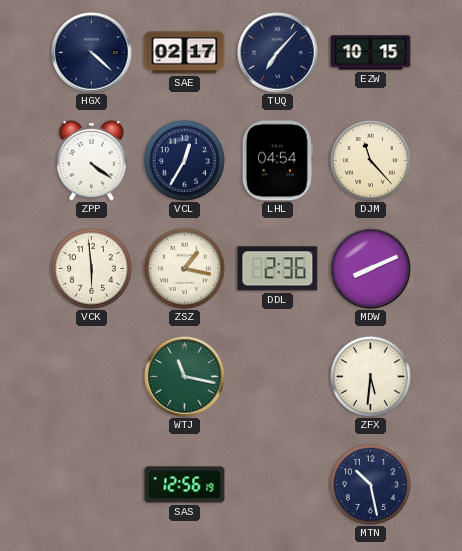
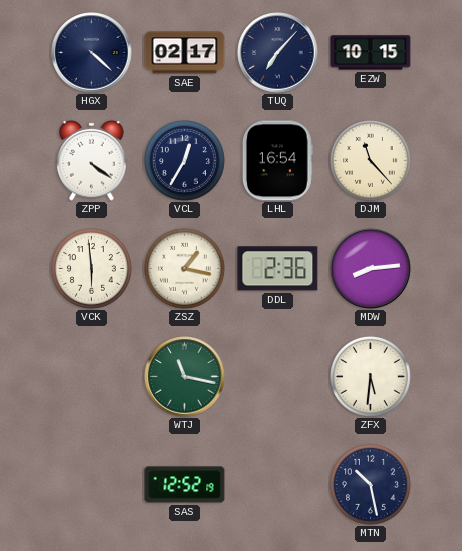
LHL: 04:54 -> 16:54 (277, 161)
MDW: 8:11 -> 8:14 (371, 269)
SAS: 12:56 -> 12:52 (185, 485)
